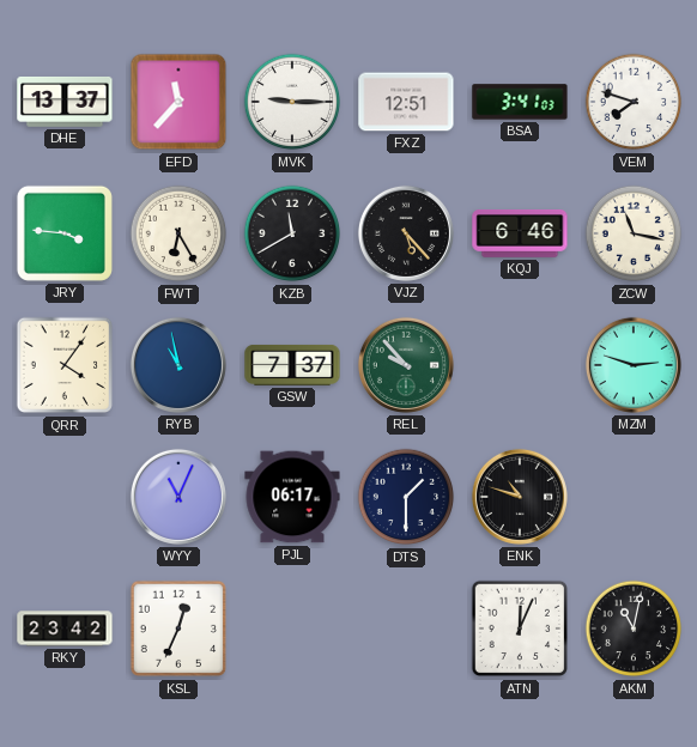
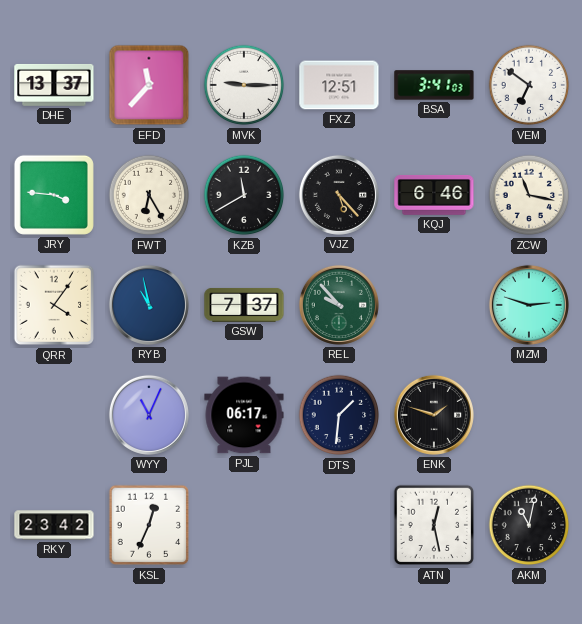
VEM: 7:48 -> 6:51 (529, 85)
DTS: 1:30 -> 1:31 (339, 415)
ENK: 10:48 -> 1:48 (434, 415)
ATN: 12:04 -> 12:28 (434, 525)
